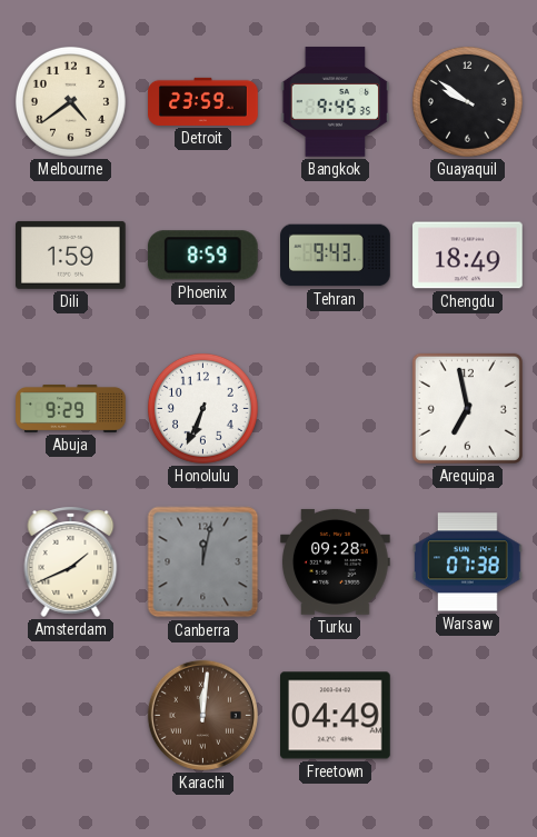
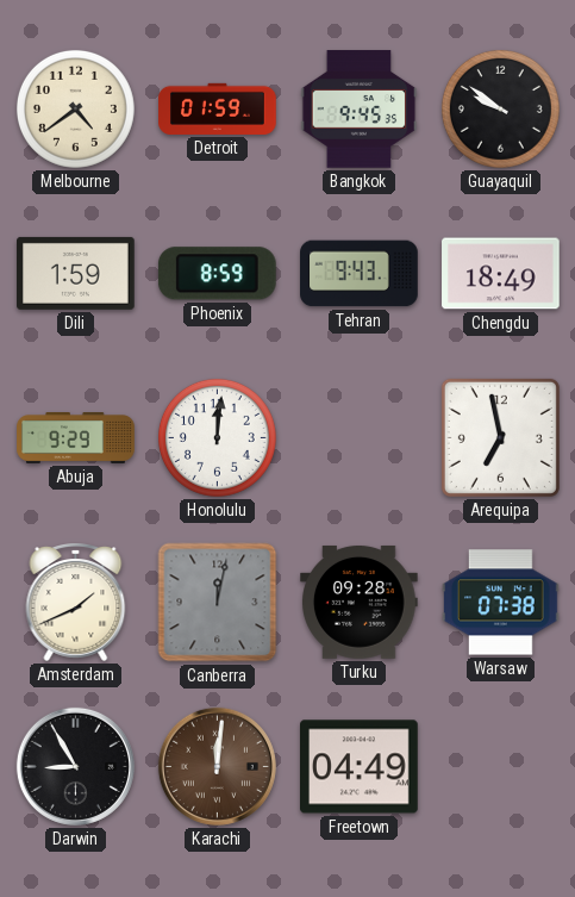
Detroit: 23:59 -> 01:59 (218, 108)
Honolulu: 6:34 -> 12:01 (217, 437)
Darwin: none -> 8:55 (75, 766)
